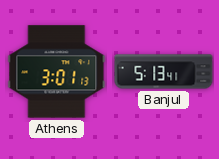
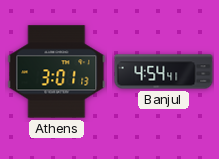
Banjul: 5:13 -> 4:54 (164, 72)
